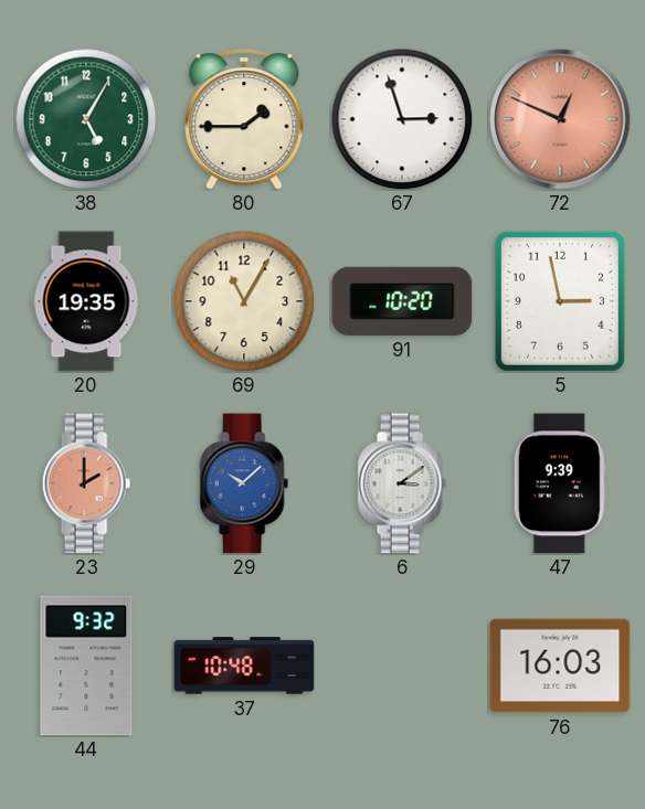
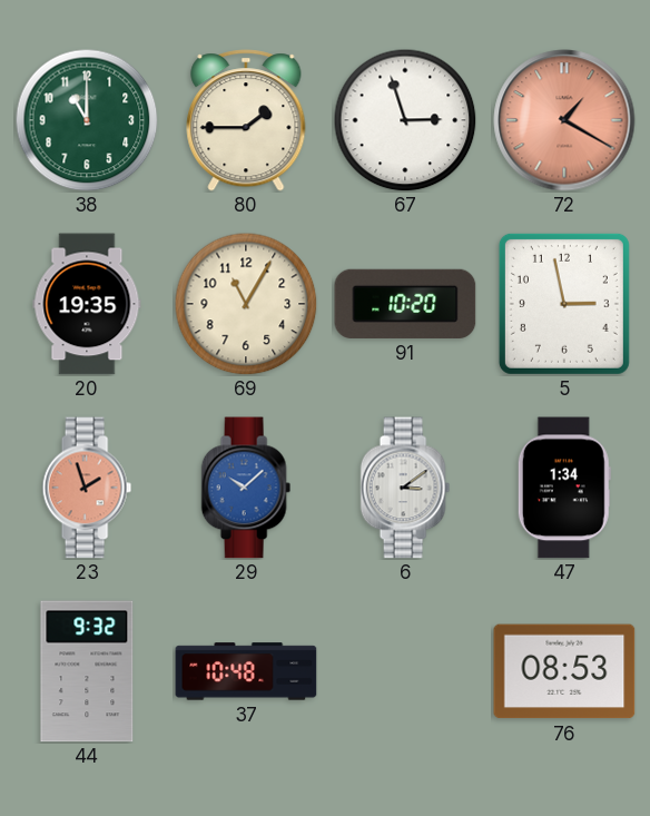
38: 5:05 -> 11:00 (87, 120)
72: 12:49 -> 1:20 (564, 120)
23: 2:00 -> 1:57 (87, 488)
47: 9:39 -> 1:34 (564, 488)
76: 16:03 -> 08:53 (564, 671)
